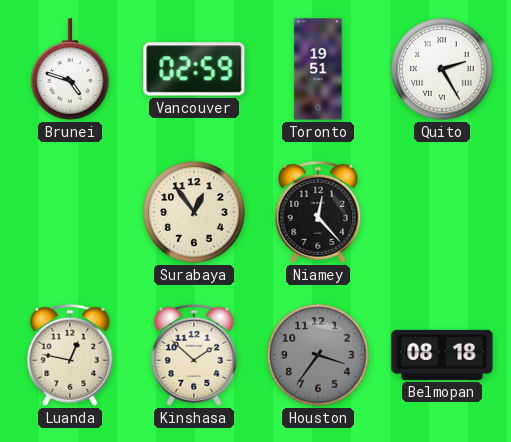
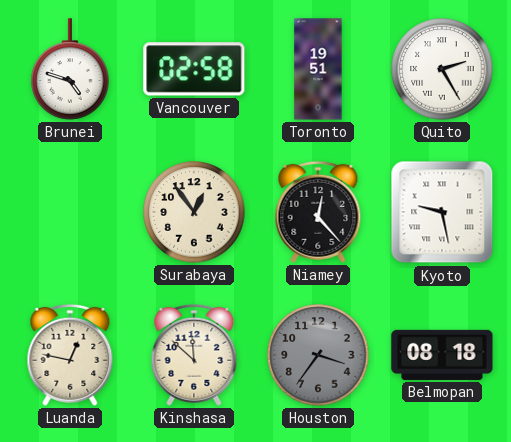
Vancouver: 02:59 -> 02:58 (194, 69)
Kyoto: none -> 9:28 (442, 212)
Kinshasa: 1:52 -> 11:52 (194, 355)
